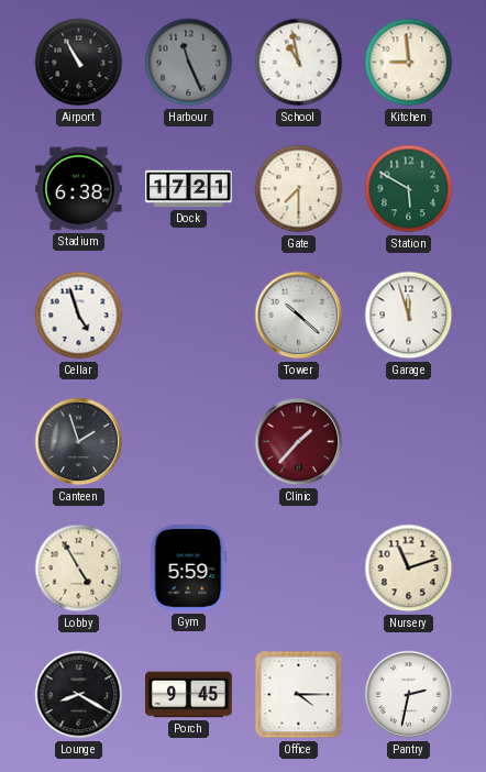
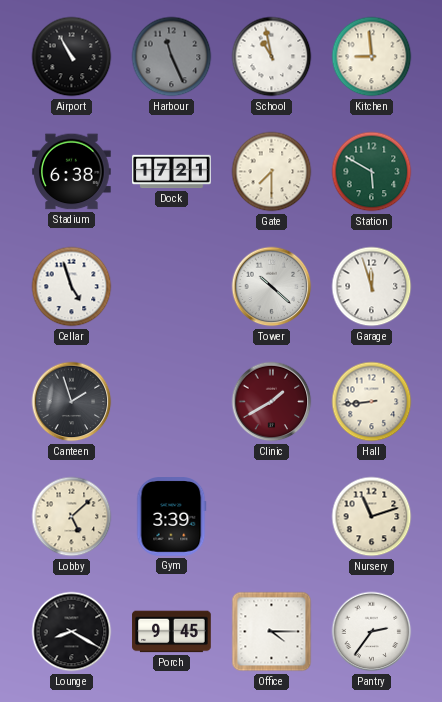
Clinic: 1:37 -> 1:40 (272, 402)
Hall: none -> 8:44 (372, 402)
Lobby: 4:55 -> 5:08 (72, 517)
Gym: 5:59 -> 3:39 (172, 517)
Pantry: 2:32 -> 2:36 (372, 632)
